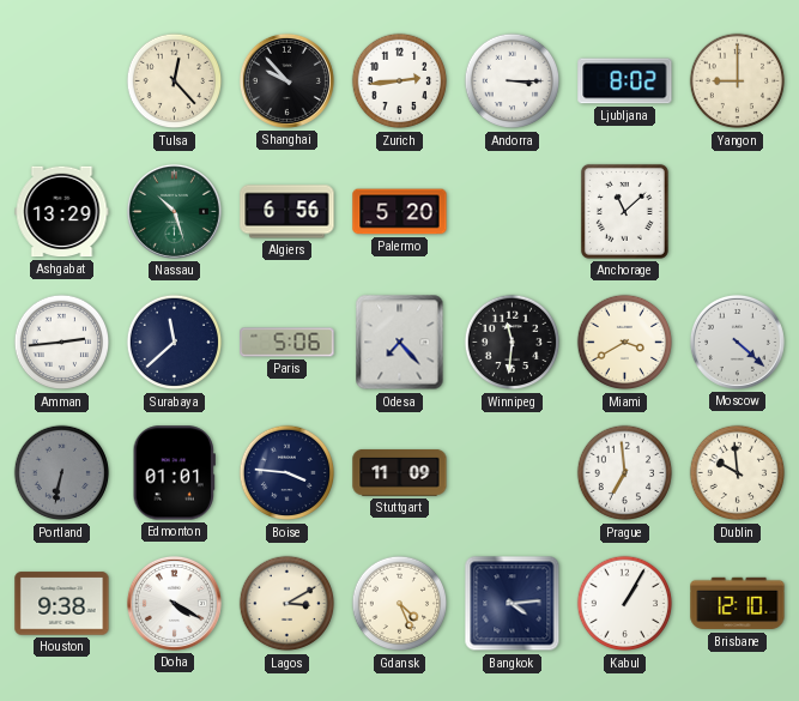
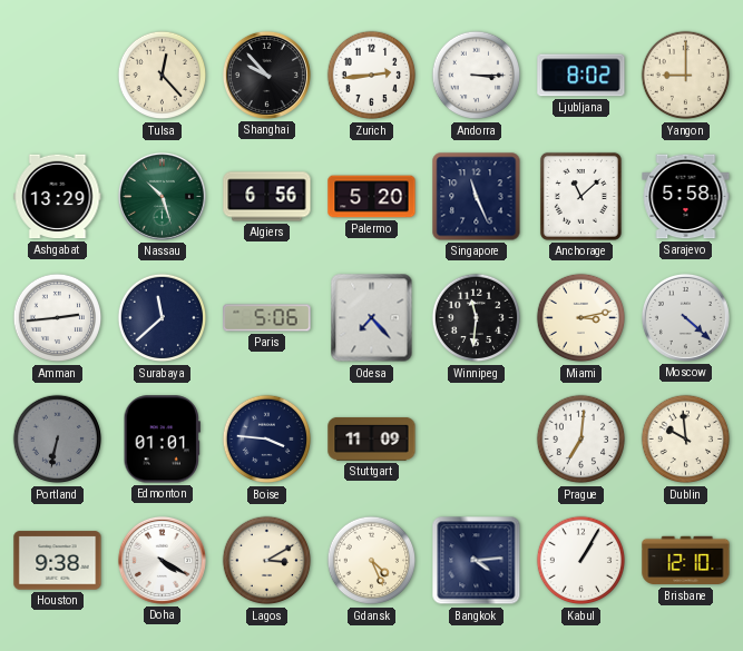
Singapore: none -> 11:26 (477, 197)
Sarajevo: none -> 5:58 (686, 197)
Miami: 3:40 -> 3:13 (581, 318)
Prague: 6:59 -> 7:01 (581, 440)
